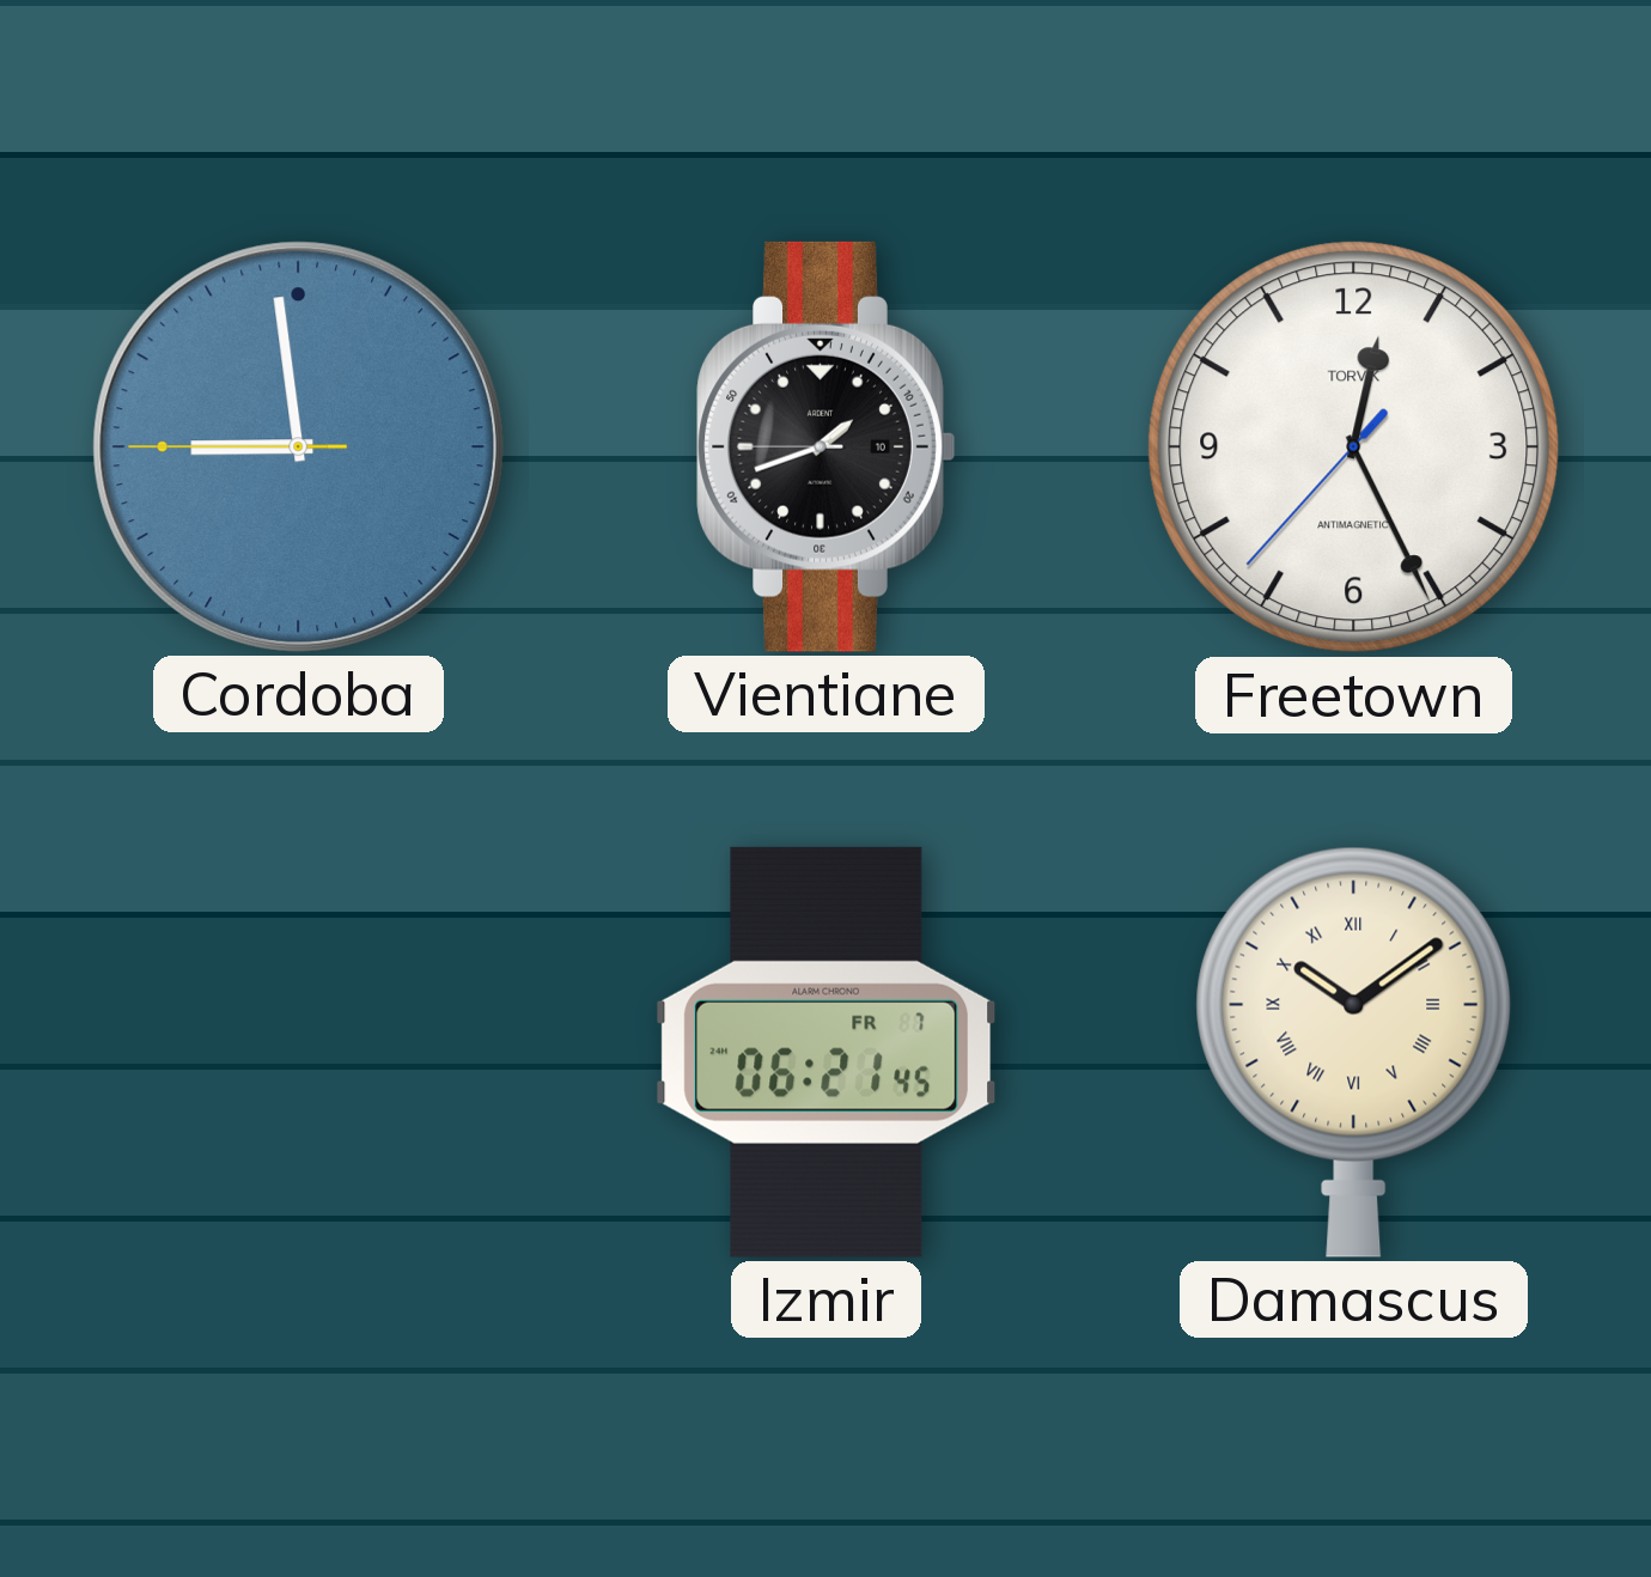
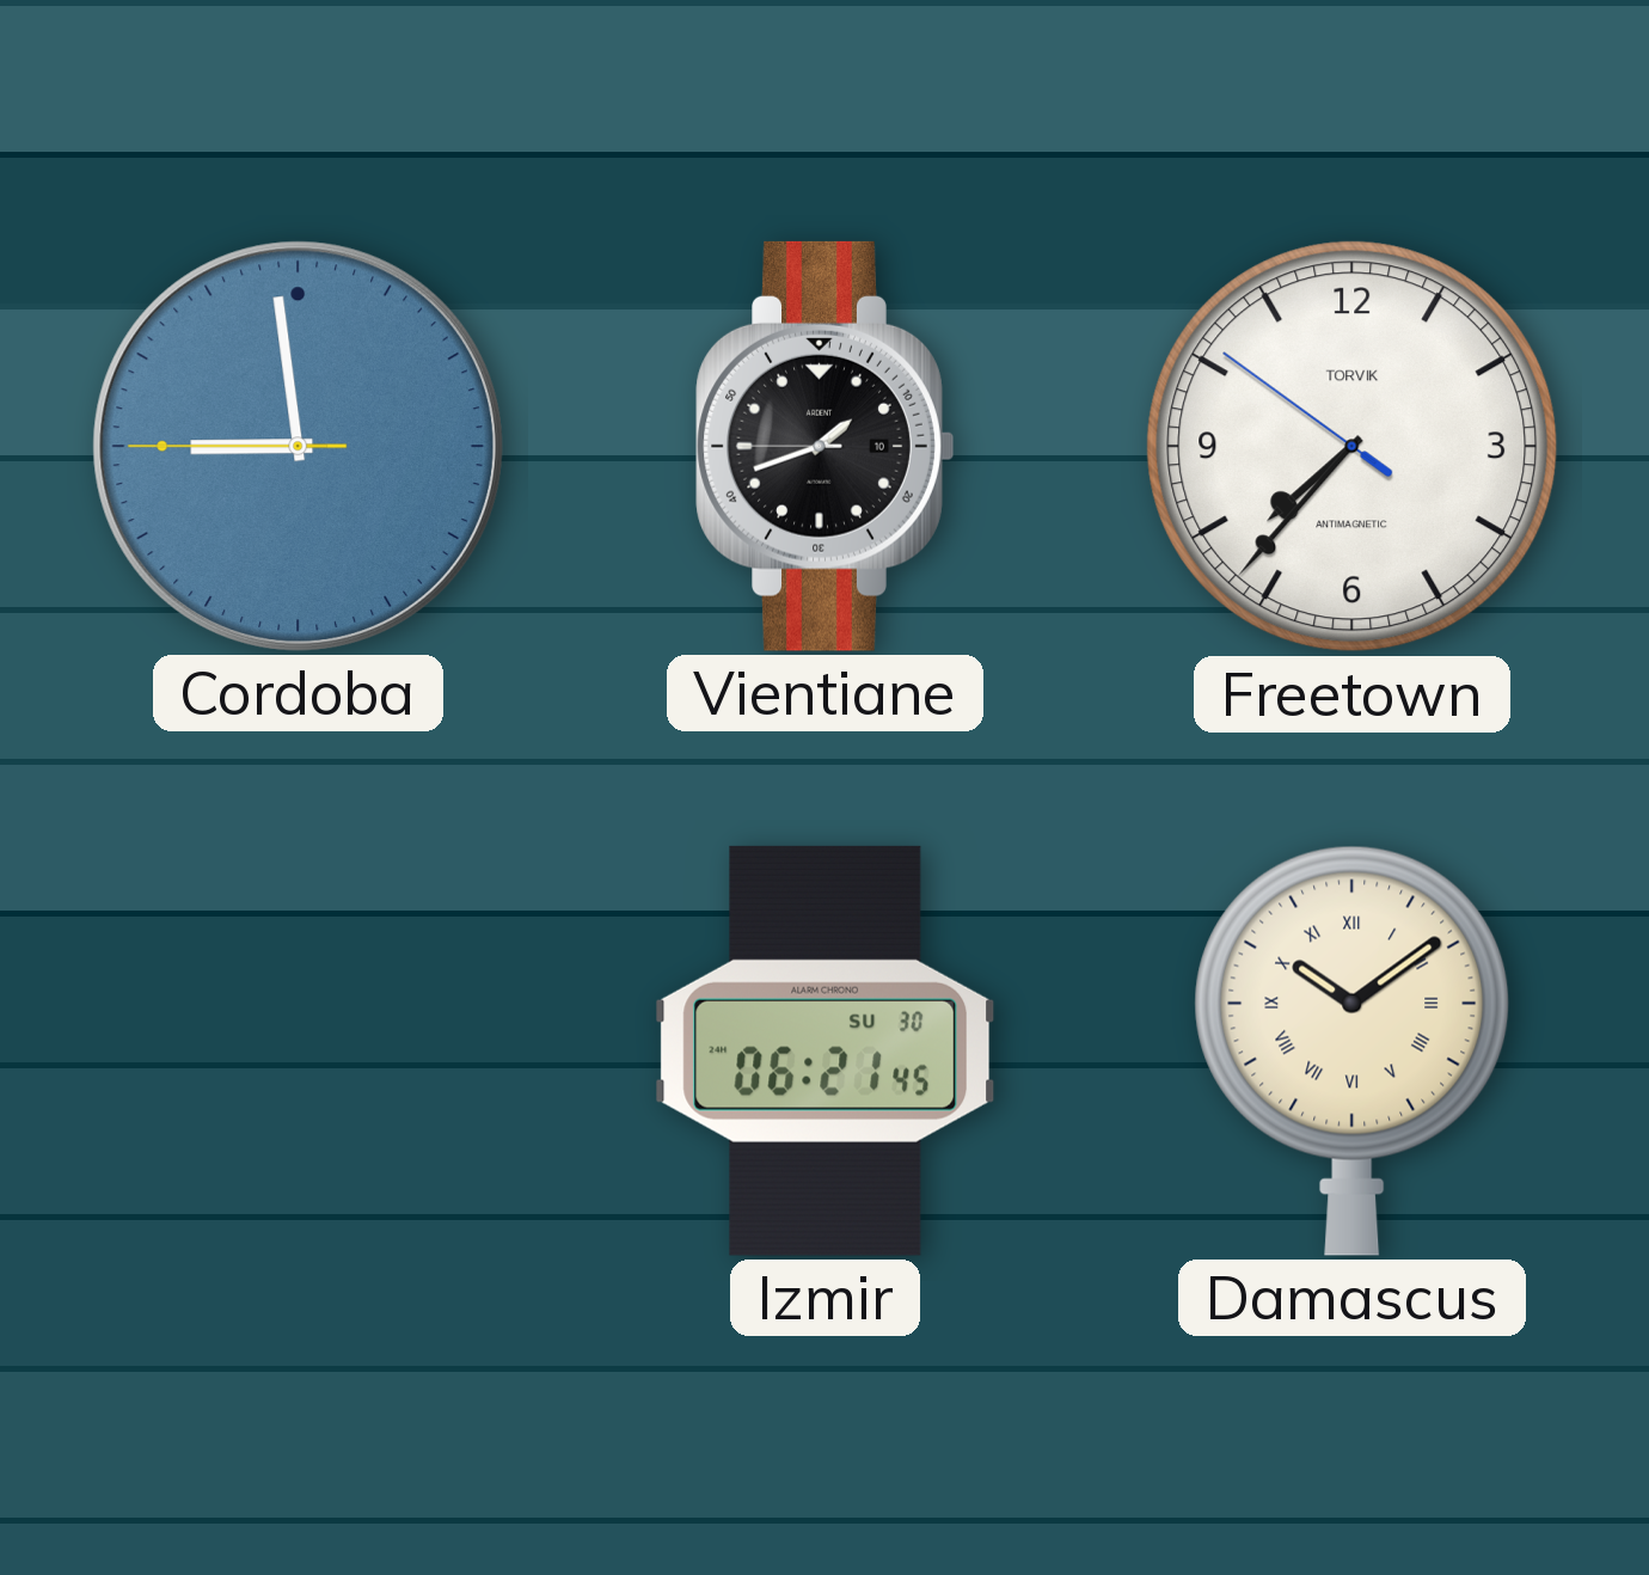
Freetown: 12:25 -> 7:36 (1353, 447)
Izmir date: FR 7 -> SU 30 (826, 1050)
